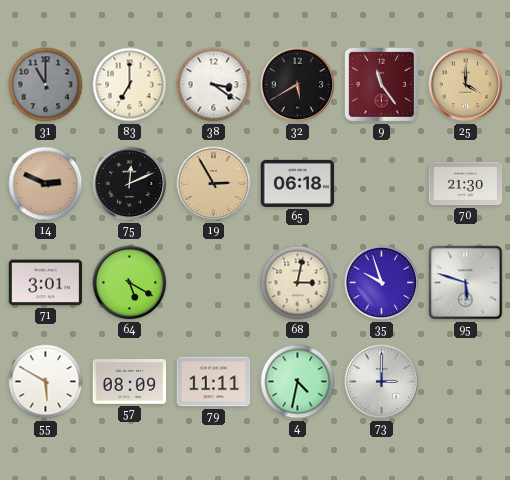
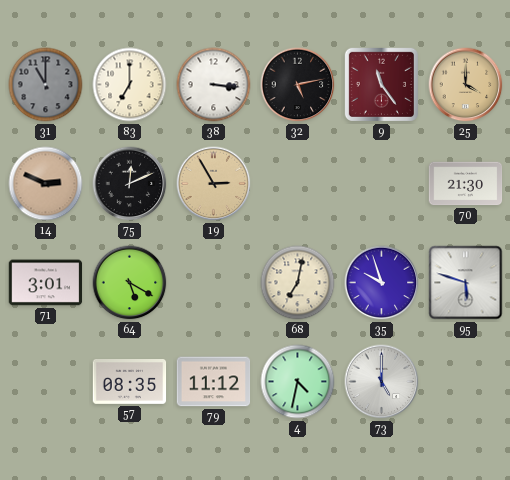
38: 3:21 -> 3:16 (214, 85)
32: 5:40 -> 5:13 (298, 85)
65: 06:18 -> none (298, 183)
68: 3:02 -> 7:02 (298, 283)
55: 5:50 -> none (46, 382)
57: 08:09 -> 08:35 (130, 382)
79: 11:11 -> 11:12 (214, 382)
73: 3:00 -> 5:00 (382, 382)
